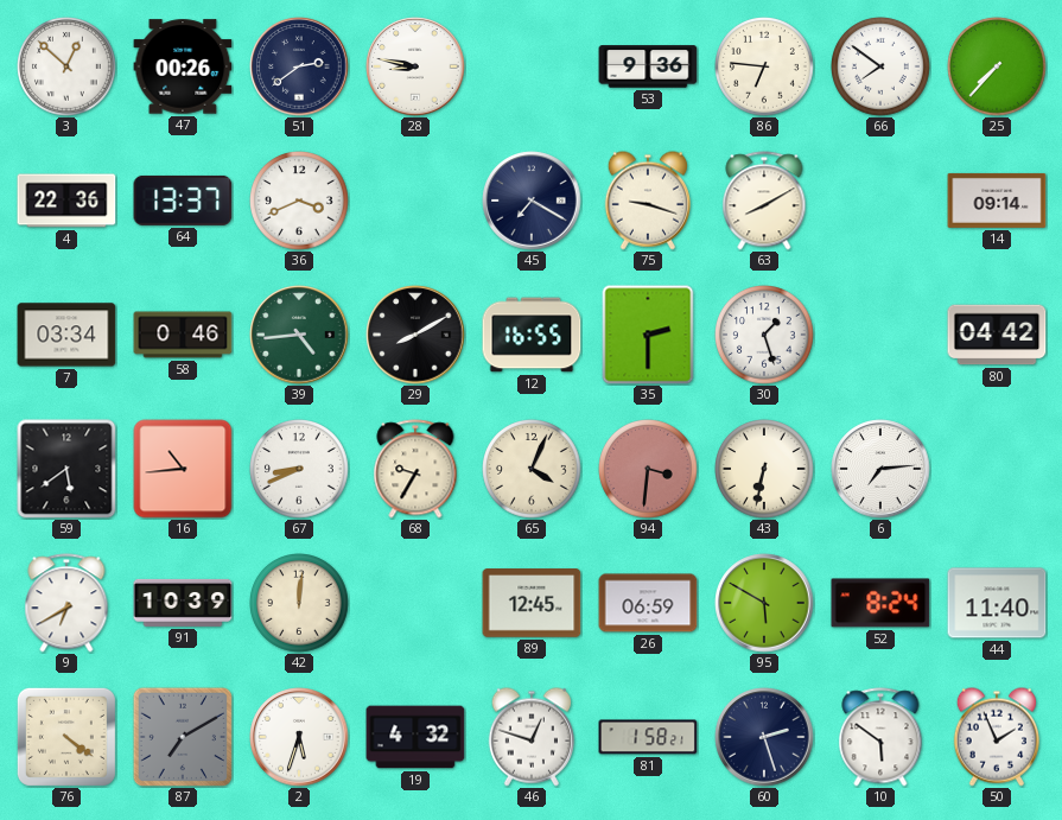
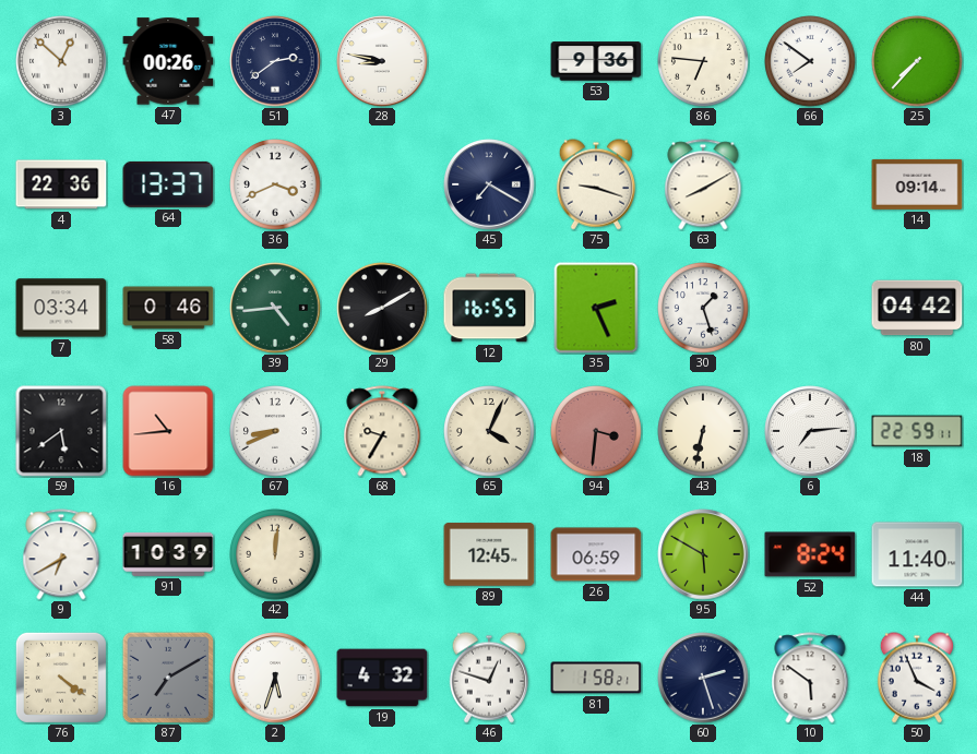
35: 2:30 -> 2:26 (596, 308)
18: none -> 22:59 (917, 431)
50: 1:56 -> 3:56 (917, 678)
